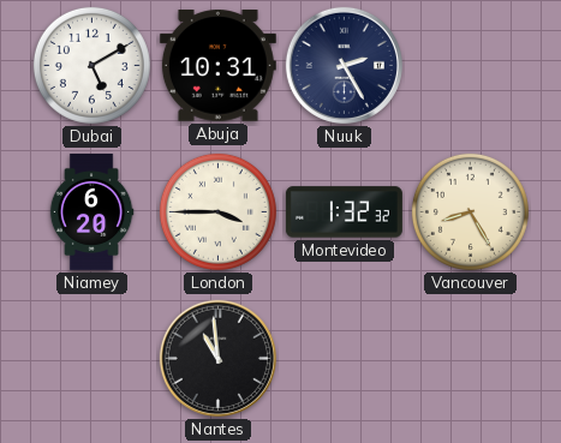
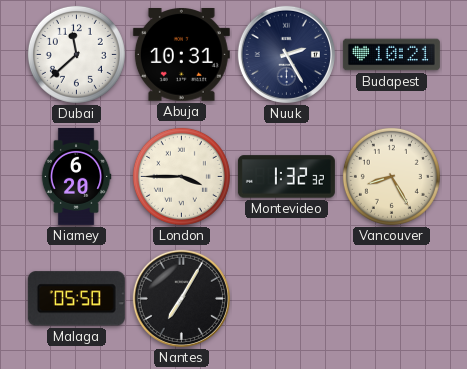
Dubai: 5:10 -> 11:38 (76, 54)
Budapest: none -> 10:21 (391, 55)
Malaga: none -> 05:50 (76, 299)
Nantes: 10:59 -> 7:05 (181, 298)
